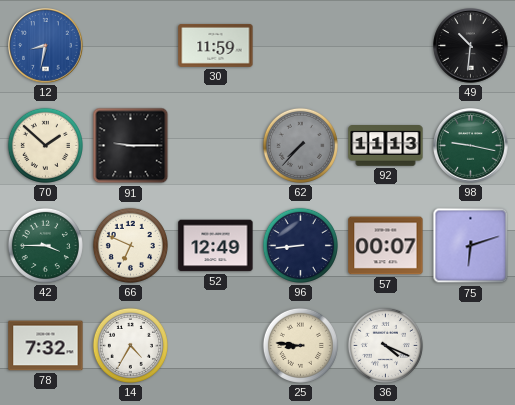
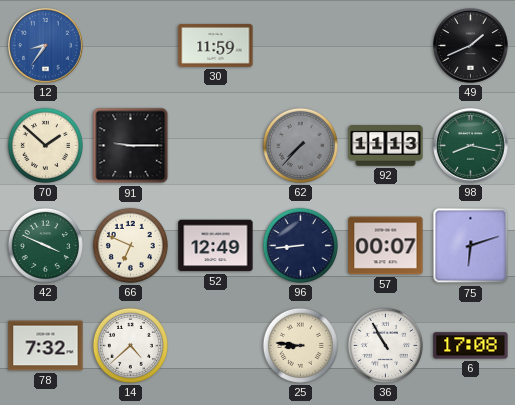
12: 8:32 -> 8:36 (46, 46)
49: 10:31 -> 1:41 (471, 46)
98: 9:17 -> 8:17 (471, 146)
42: 3:45 -> 3:49 (45, 245)
14: 4:35 -> 4:38 (130, 345)
36: 4:19 -> 10:55 (385, 345)
6: none -> 17:08 (471, 346)
